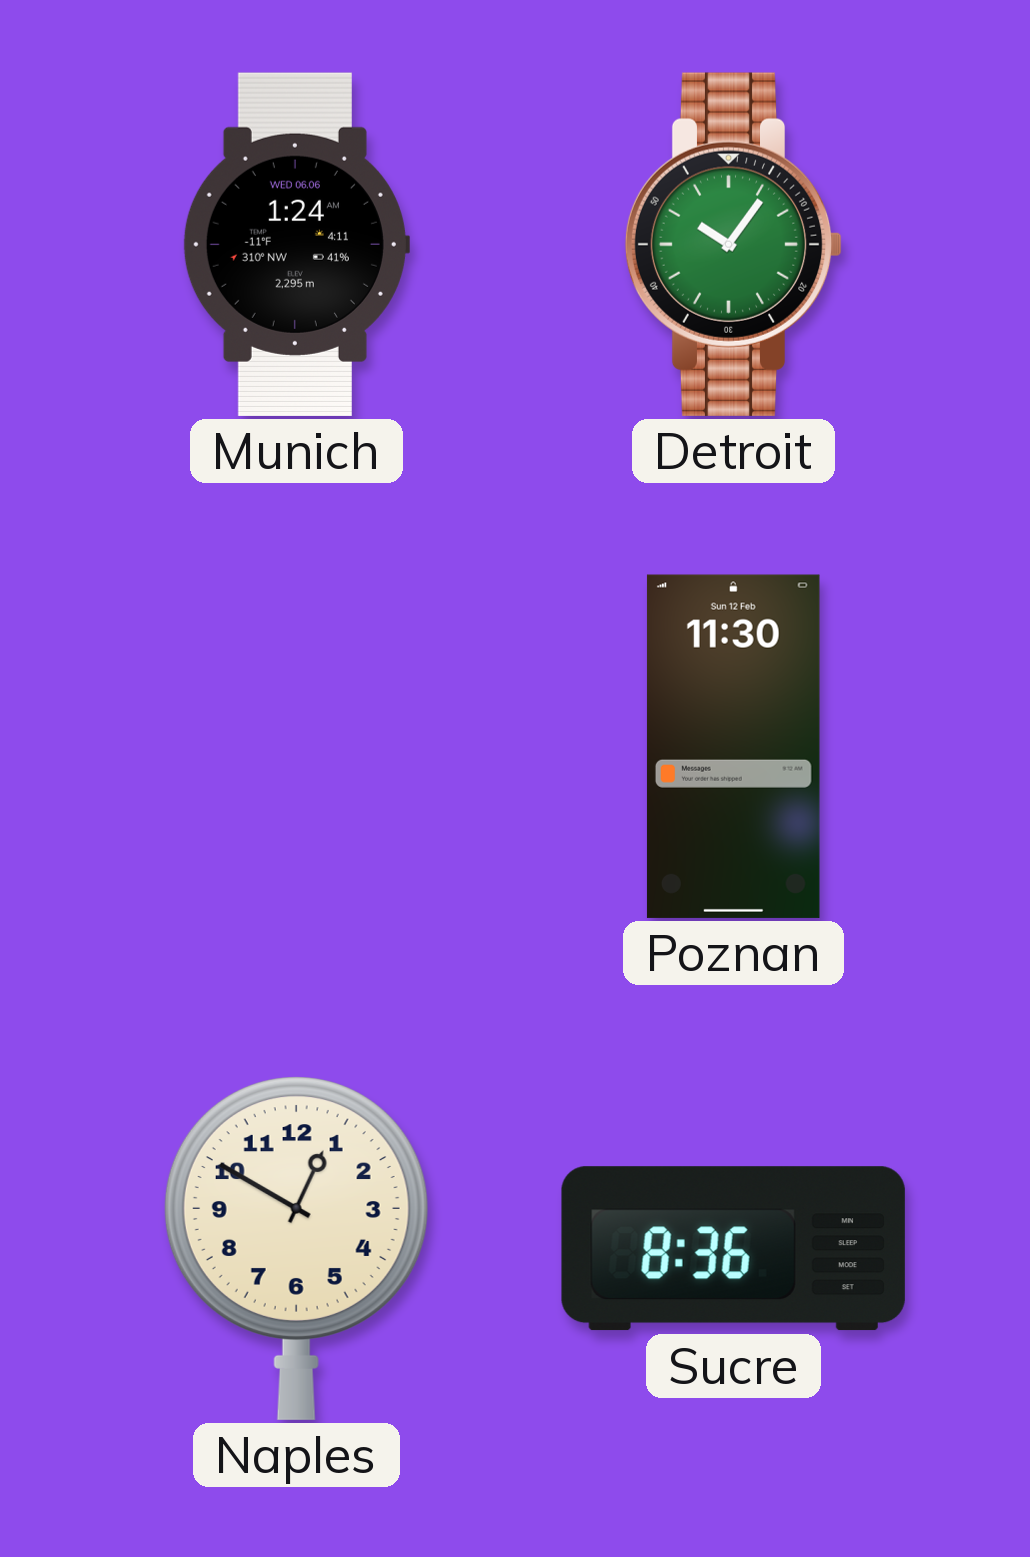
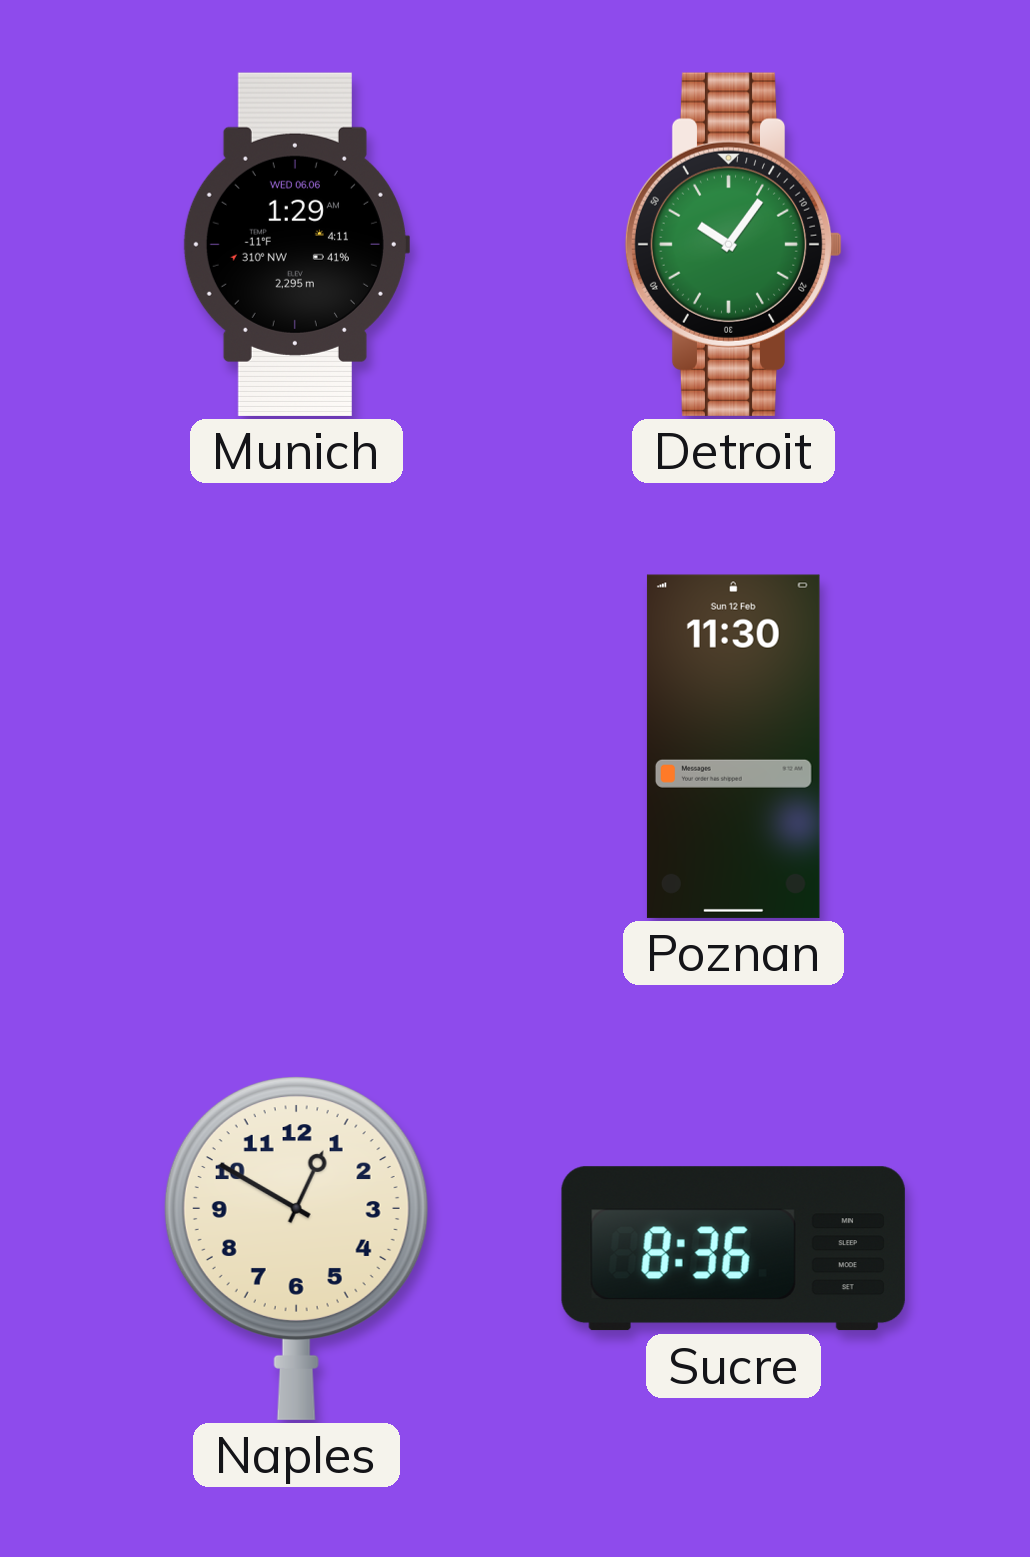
Munich: 1:24 -> 1:29 (296, 244)
